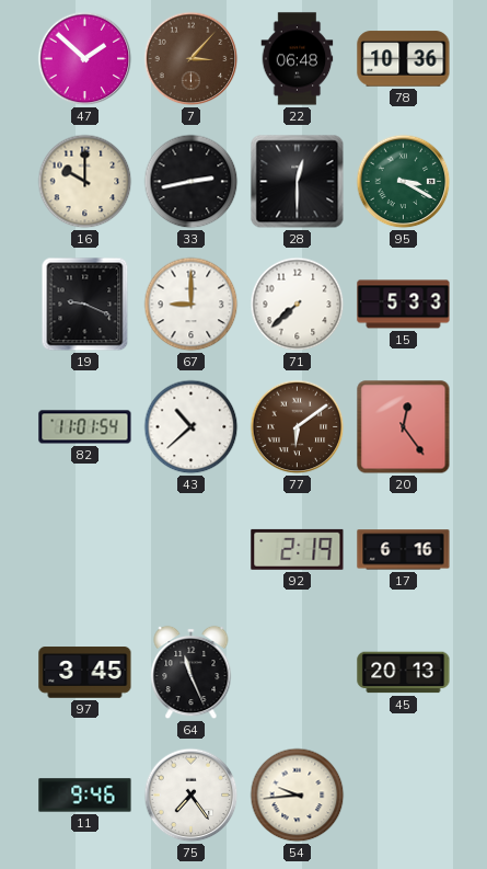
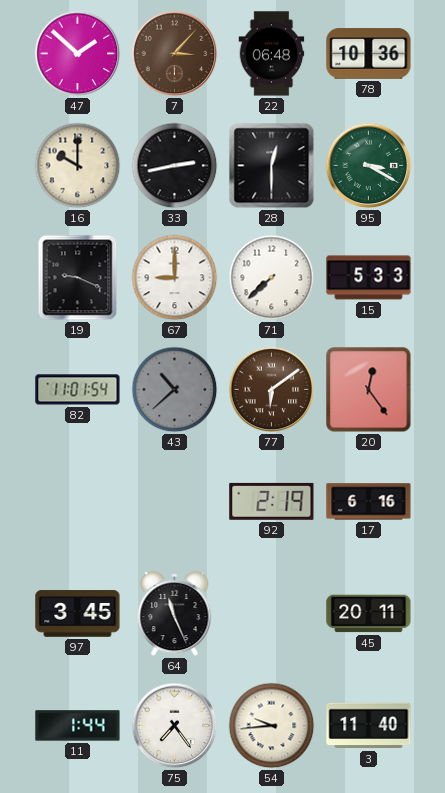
43 dial: white -> grey (175, 390)
45: 20:13 -> 20:11 (369, 614)
11: 9:46 -> 1:44 (78, 726)
3: none -> 11:40 (369, 726)
